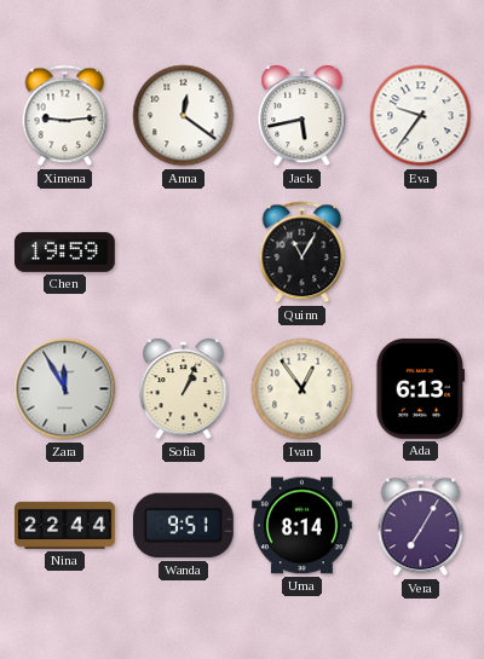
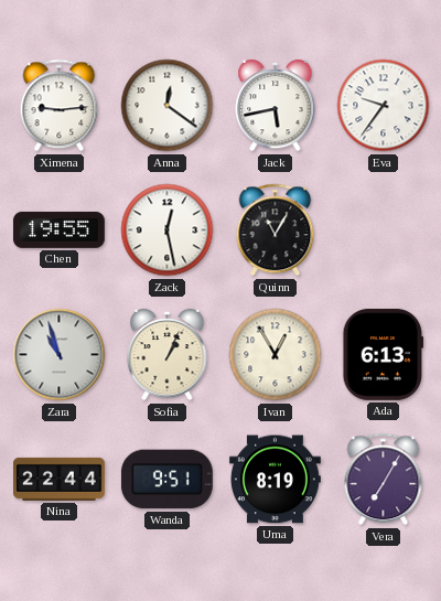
Chen: 19:59 -> 19:55 (58, 229)
Zack: none -> 12:28 (168, 230)
Zara: 11:55 -> 10:57 (60, 355)
Ivan: 12:54 -> 12:55 (276, 355)
Uma: 8:14 -> 8:19 (275, 480)
